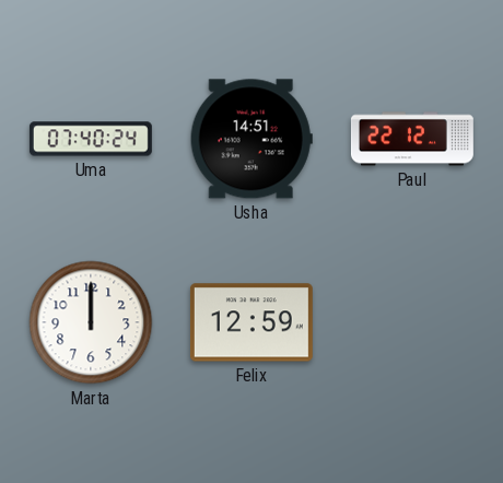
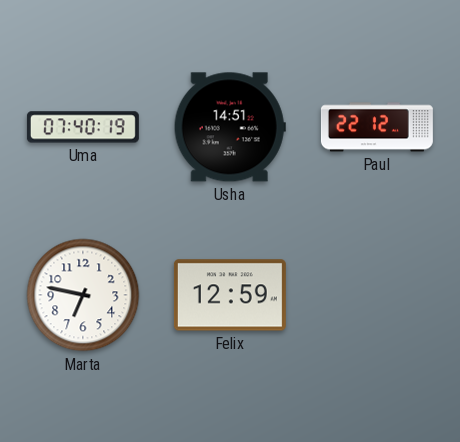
Uma: 07:40:24 -> 07:40:19 (83, 127)
Marta: 12:00 -> 6:47 (83, 295)
